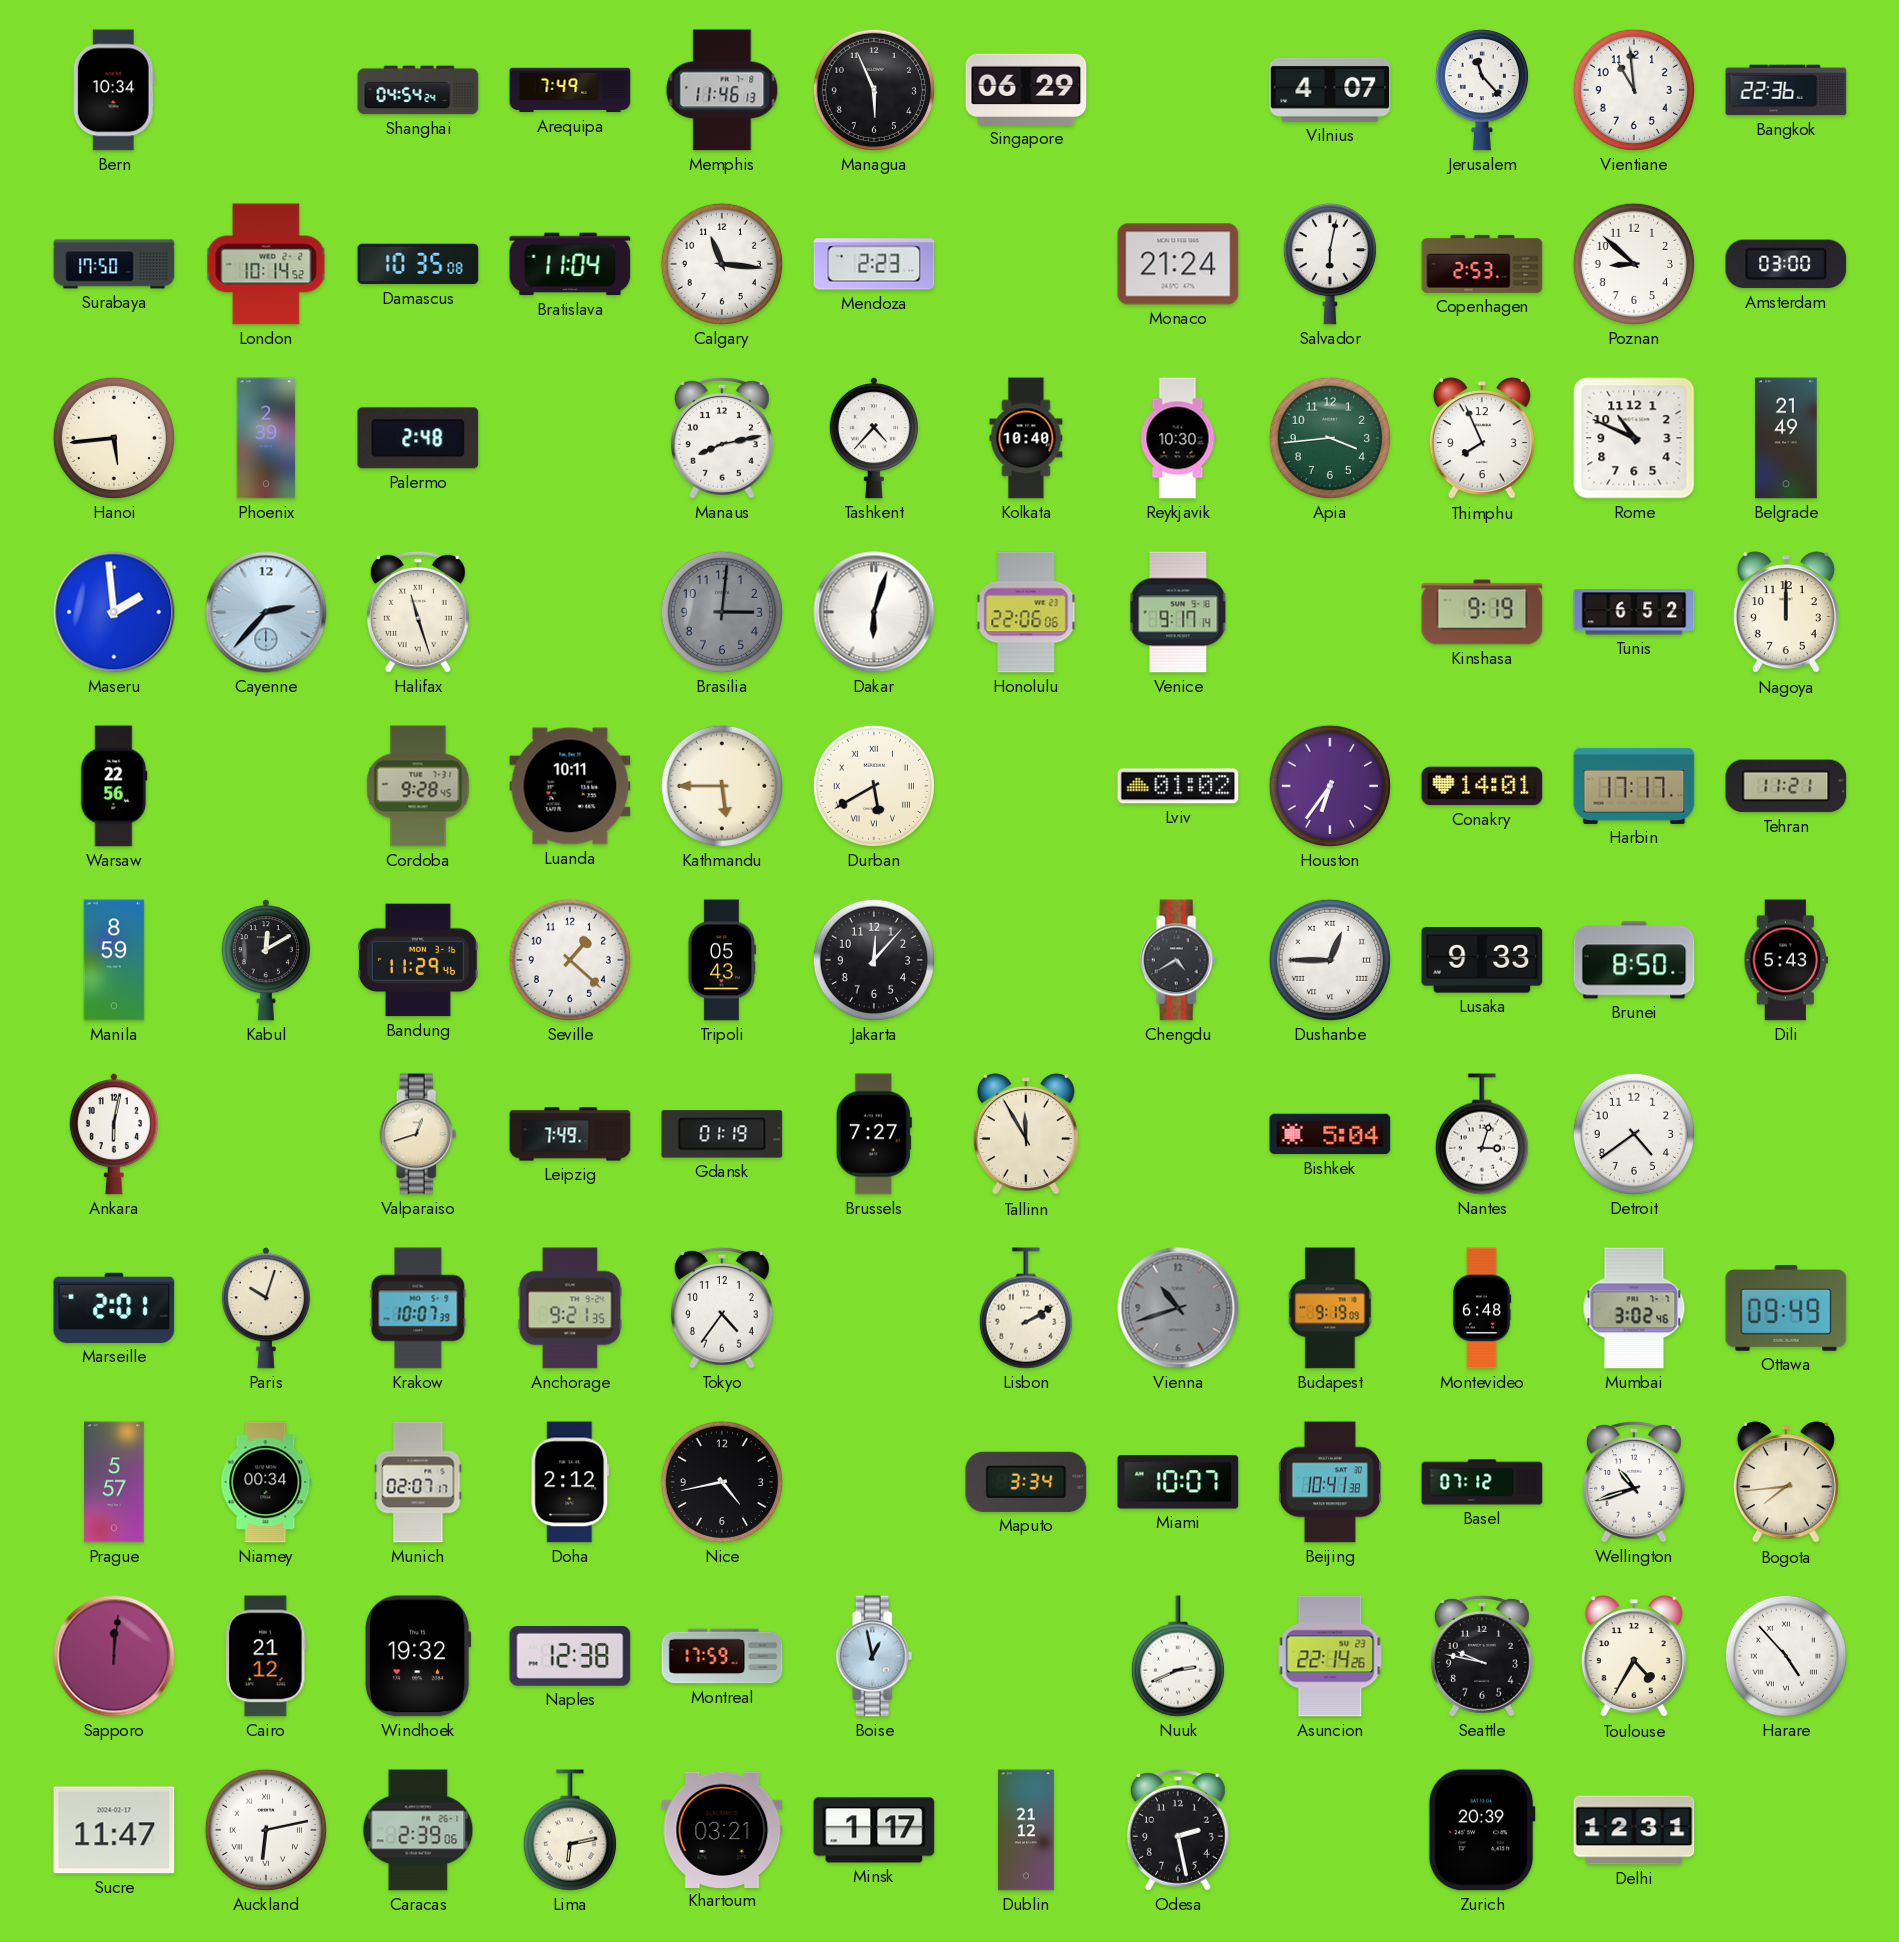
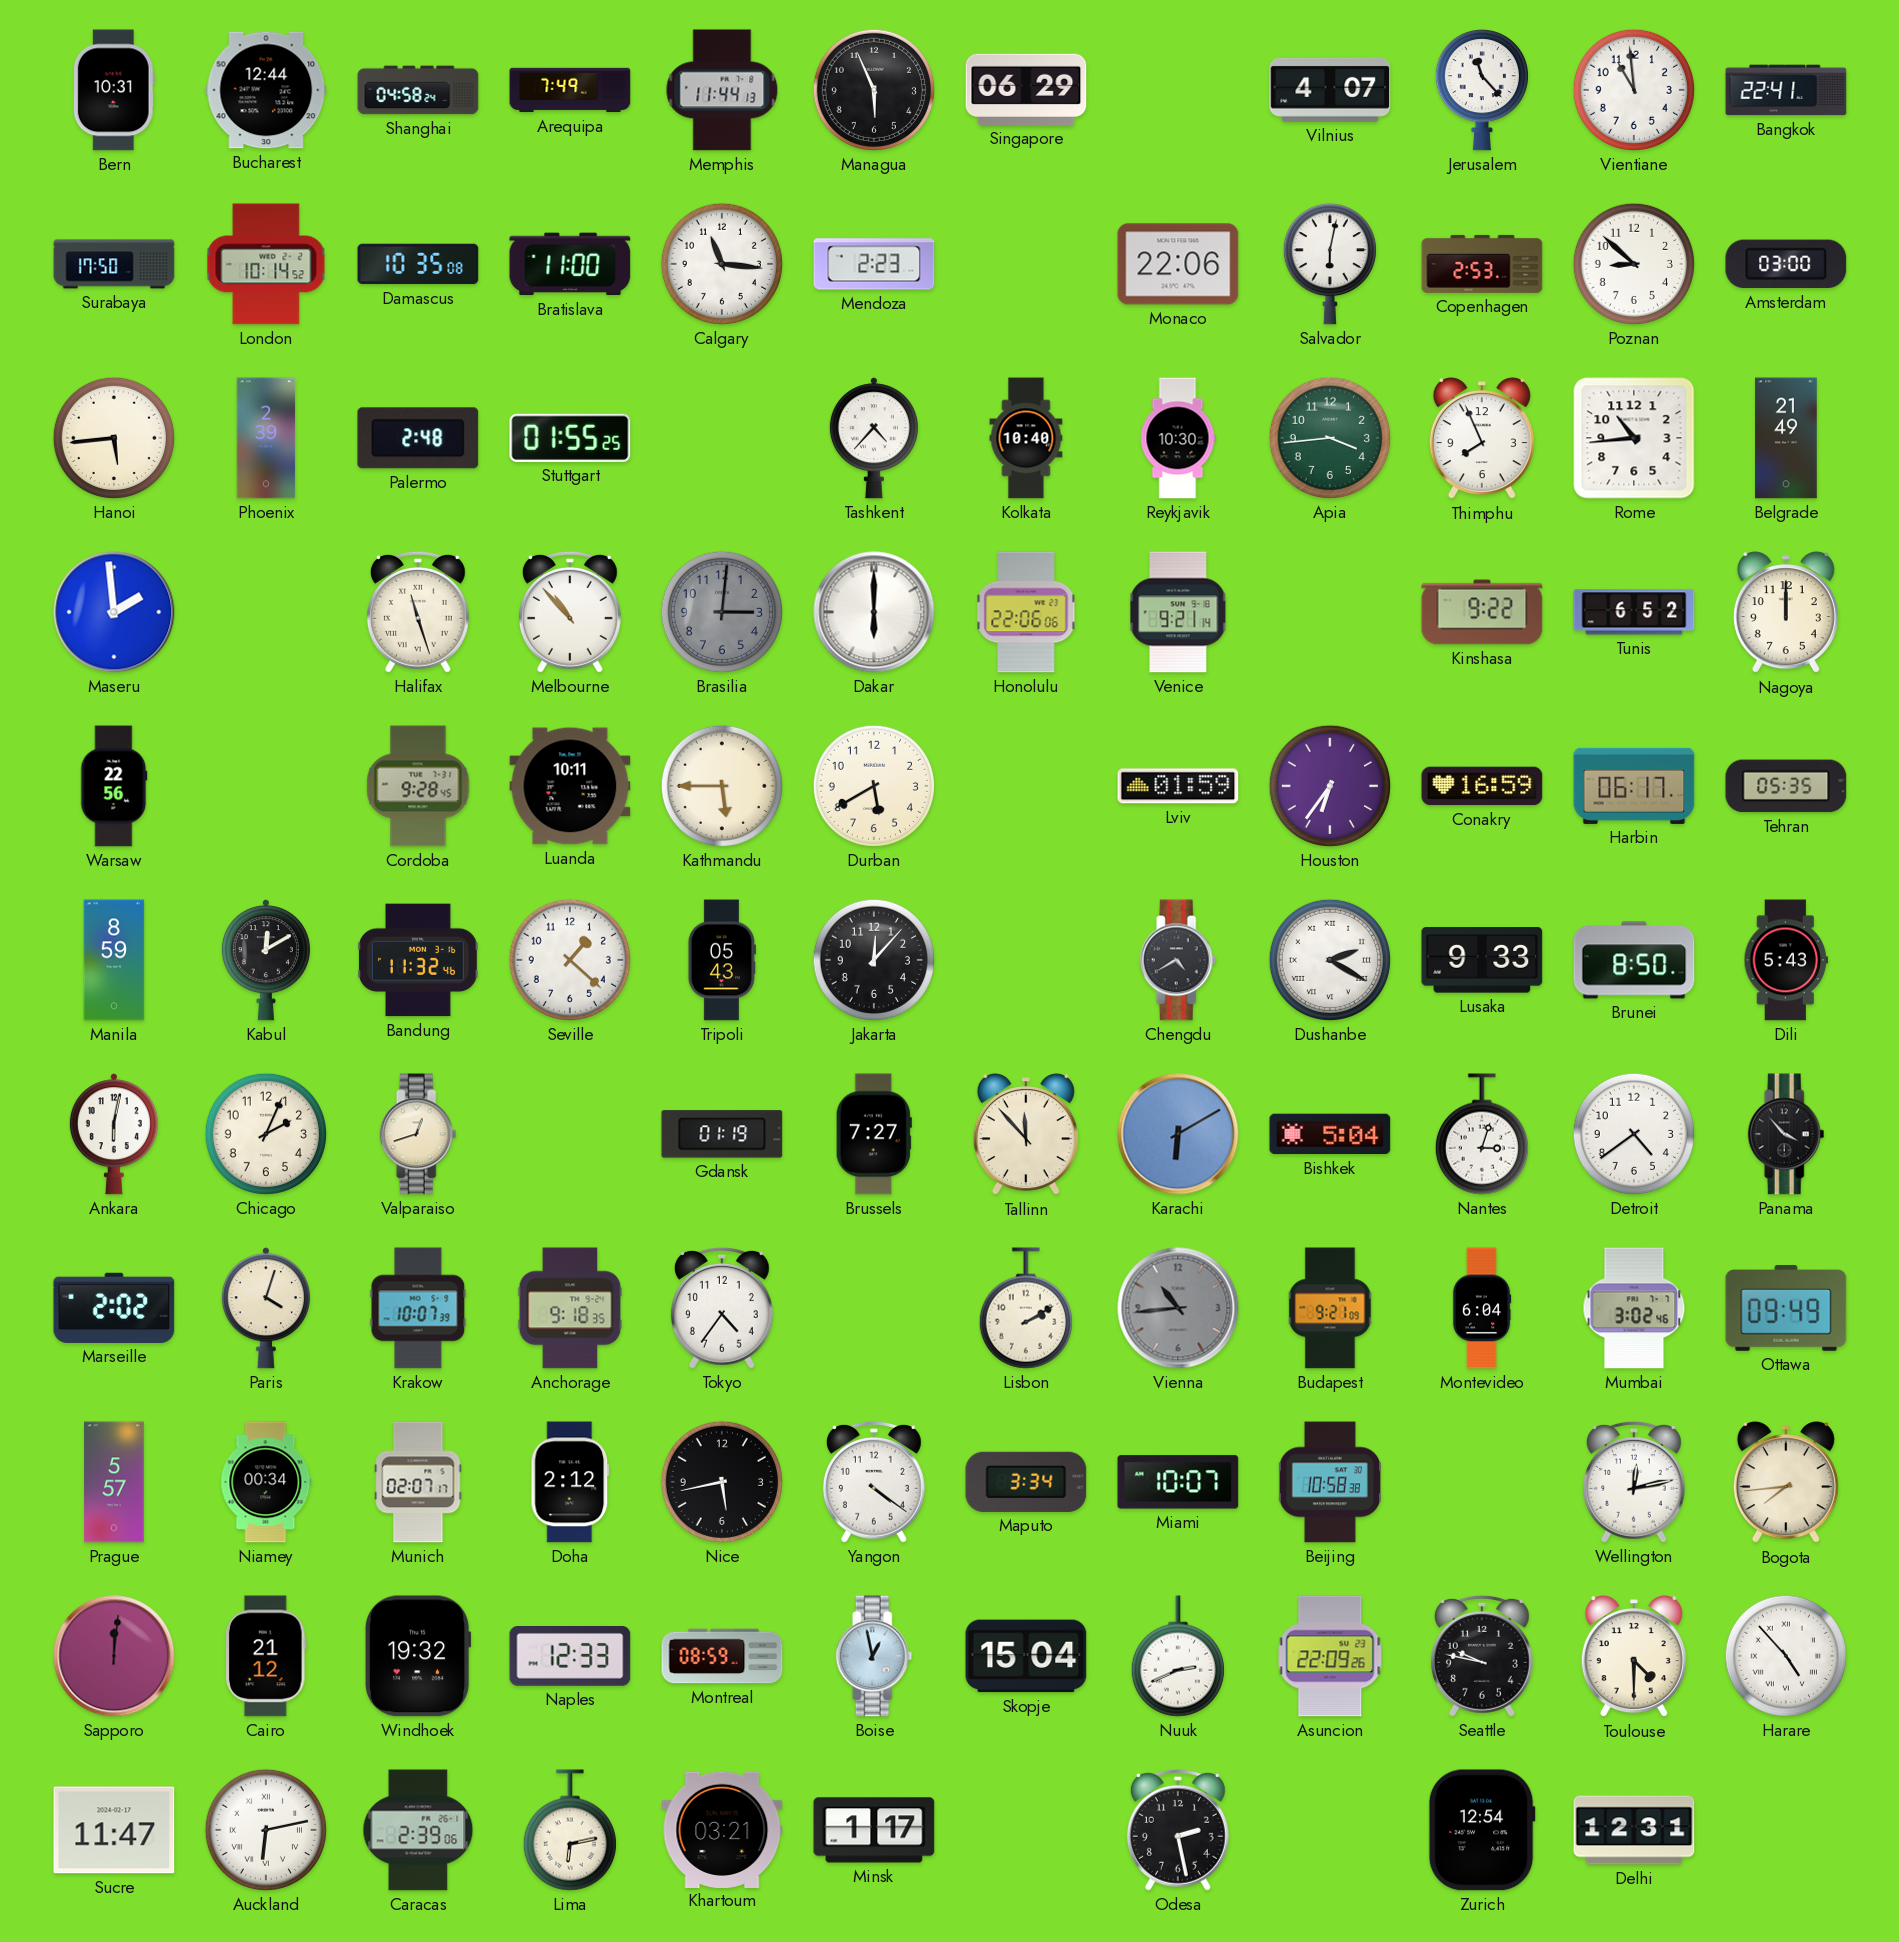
Bern: 10:34 -> 10:31 (114, 90)
Bucharest: none -> 12:44 (266, 90)
Shanghai: 04:54 -> 04:58 (418, 90)
Memphis: 11:46 -> 11:44 (722, 90)
Bangkok: 22:36 -> 22:41 (1786, 90)
Bratislava: 11:04 -> 11:00 (570, 264)
Monaco: 21:24 -> 22:06 (1178, 264)
Stuttgart: none -> 01:55 (570, 438)
Manaus: 8:13 -> none (722, 438)
Rome: 10:49 -> 10:44 (1634, 438)
Cayenne: 2:37 -> none (266, 612)
Melbourne: none -> 10:53 (570, 612)
Dakar: 6:03 -> 6:00 (874, 612)
Venice: 9:17 -> 9:21 (1178, 612)
Kinshasa: 9:19 -> 9:22 (1482, 612)
Durban numerals: Roman -> Arabic (874, 786)
Lviv: 01:02 -> 01:59 (1178, 786)
Conakry: 14:01 -> 16:59 (1482, 786)
Harbin: 17:17 -> 06:17 (1634, 786)
Tehran: 11:21 -> 05:35 (1786, 786)
Bandung: 11:29 -> 11:32 (418, 960)
Dushanbe: 12:45 -> 2:20 (1330, 960)
Chicago: none -> 2:04 (266, 1134)
Leipzig: 7:49 -> none (570, 1134)
Tallinn: 11:55 -> 11:53 (1026, 1135)
Karachi: none -> 6:10 (1178, 1134)
Panama: none -> 3:53 (1786, 1134)
Marseille: 2:01 -> 2:02 (114, 1308)
Paris: 10:03 -> 4:03 (266, 1308)
Anchorage: 9:21 -> 9:18 (570, 1308)
Vienna: 10:42 -> 10:44 (1178, 1308)
Budapest: 9:19 -> 9:21 (1330, 1308)
Montevideo: 6:48 -> 6:04 (1482, 1308)
Nice: 4:43 -> 5:43 (722, 1482)
Yangon: none -> 4:21 (874, 1482)
Beijing: 10:41 -> 10:58 (1330, 1482)
Basel: 07:12 -> none (1482, 1482)
Wellington: 10:42 -> 12:13 (1634, 1482)
Naples: 12:38 -> 12:33 (570, 1657)
Montreal: 17:59 -> 08:59 (722, 1656)
Skopje: none -> 15:04 (1026, 1656)
Asuncion: 22:14 -> 22:09 (1330, 1656)
Toulouse: 4:35 -> 4:30 (1634, 1657)
Dublin: 21:12 -> none (1026, 1830)
Zurich: 20:39 -> 12:54 (1482, 1830)
